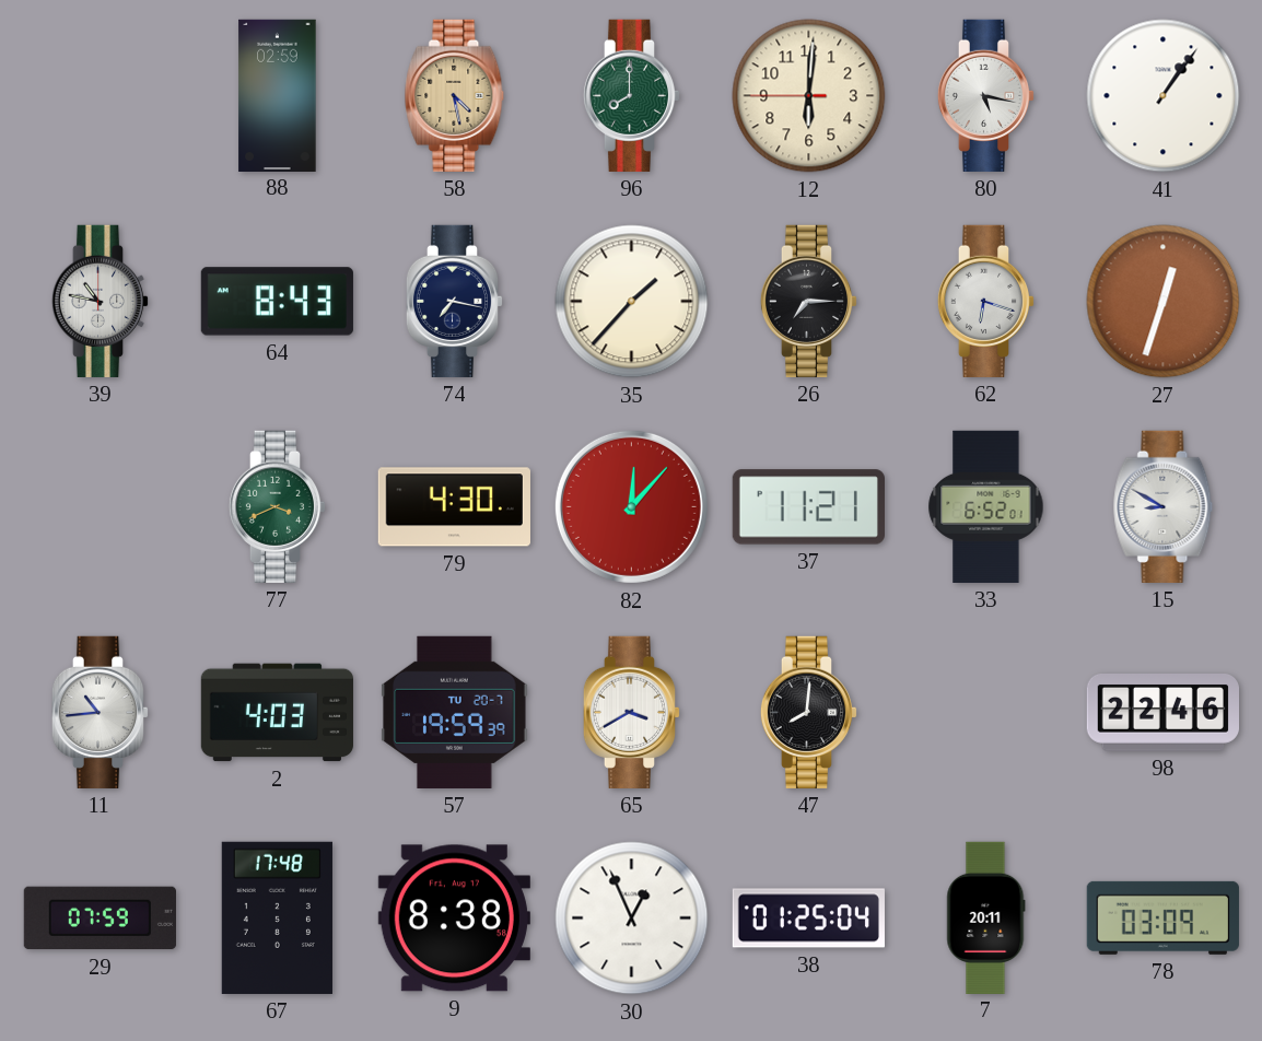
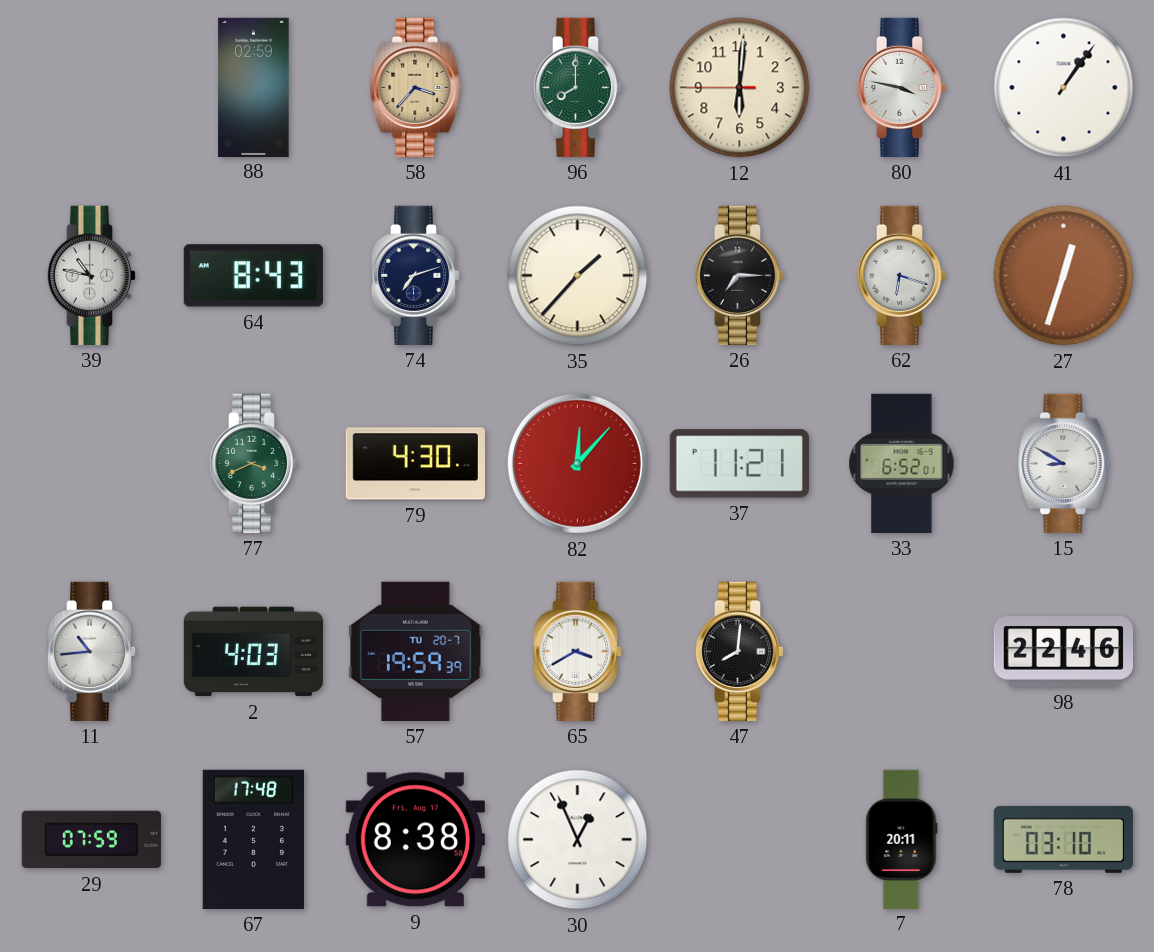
58: 4:28 -> 3:37 (416, 87)
80: 5:17 -> 3:47 (902, 87)
74: 7:17 -> 7:12 (416, 275)
38: 01:25 -> none (808, 919)
78: 03:09 -> 03:10 (1063, 839)
